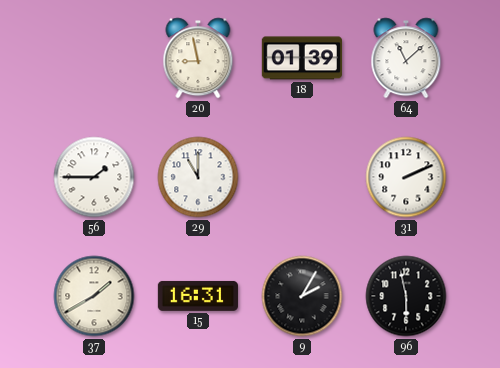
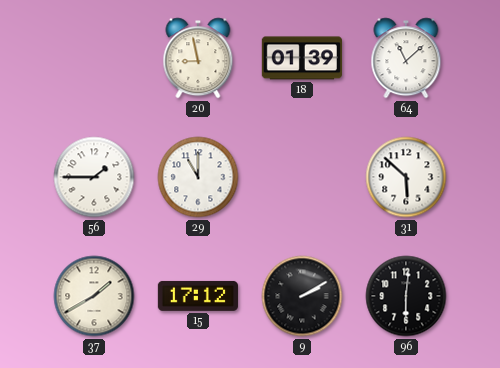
31: 2:11 -> 5:52 (406, 177)
15: 16:31 -> 17:12 (198, 296)
9: 2:05 -> 2:10 (302, 296)
96: 5:58 -> 6:01 (406, 296)
